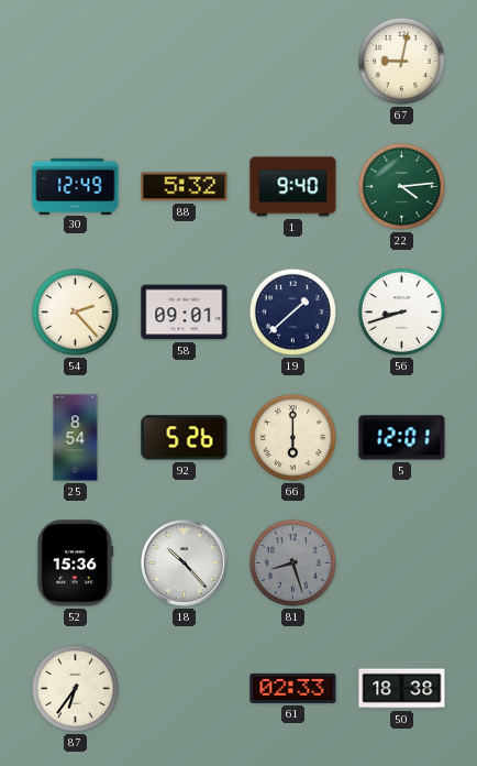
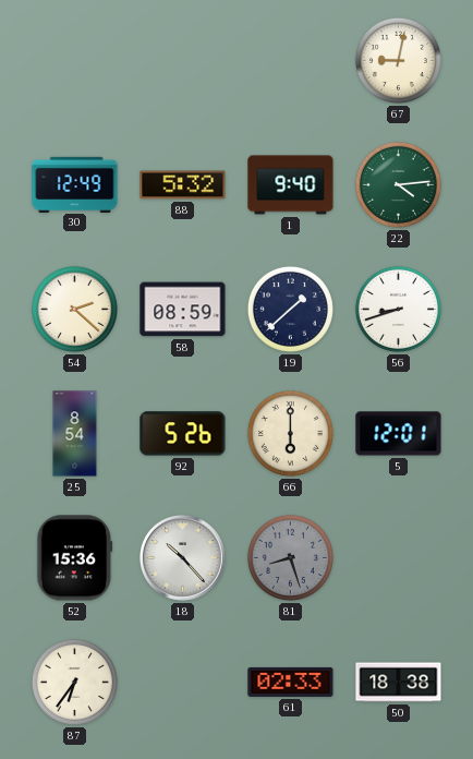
54: 2:23 -> 2:22 (74, 309)
58: 09:01 -> 08:59 (183, 310)
